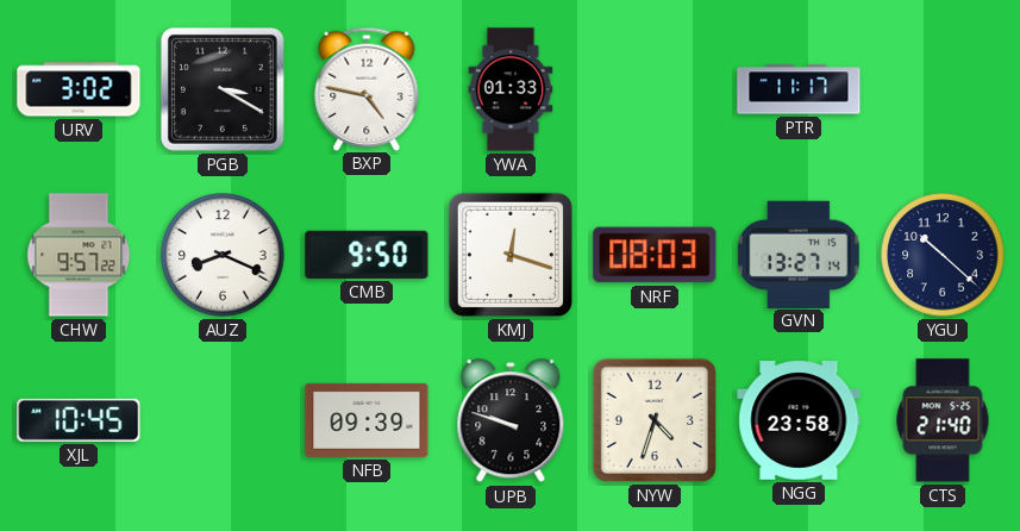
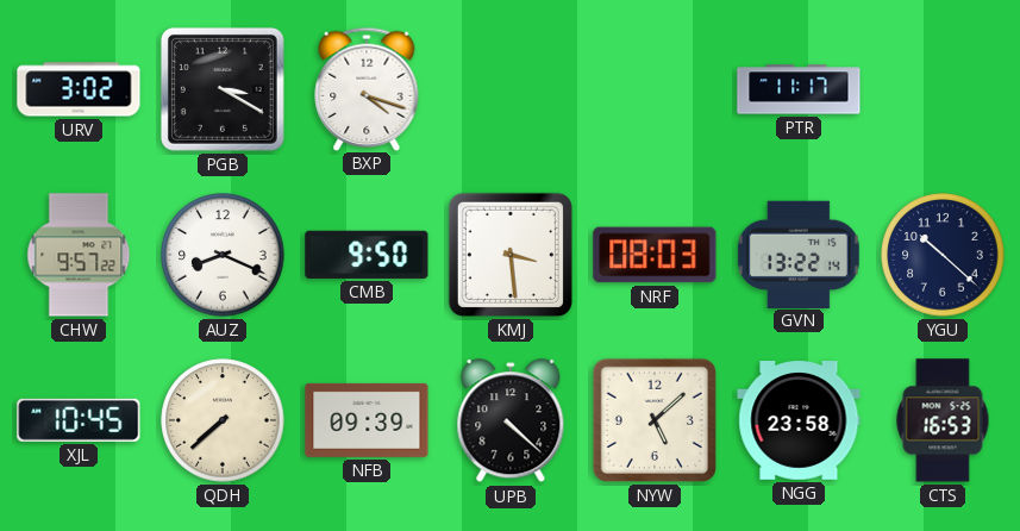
BXP: 4:47 -> 4:18 (367, 88)
YWA: 01:33 -> none (511, 89)
KMJ: 12:18 -> 3:29 (511, 255)
GVN: 13:27 -> 13:22 (799, 254)
QDH: none -> 7:38 (223, 420)
UPB: 9:48 -> 4:22 (511, 421)
NYW: 4:33 -> 5:08 (655, 420)
CTS: 21:40 -> 16:53 (943, 420)
